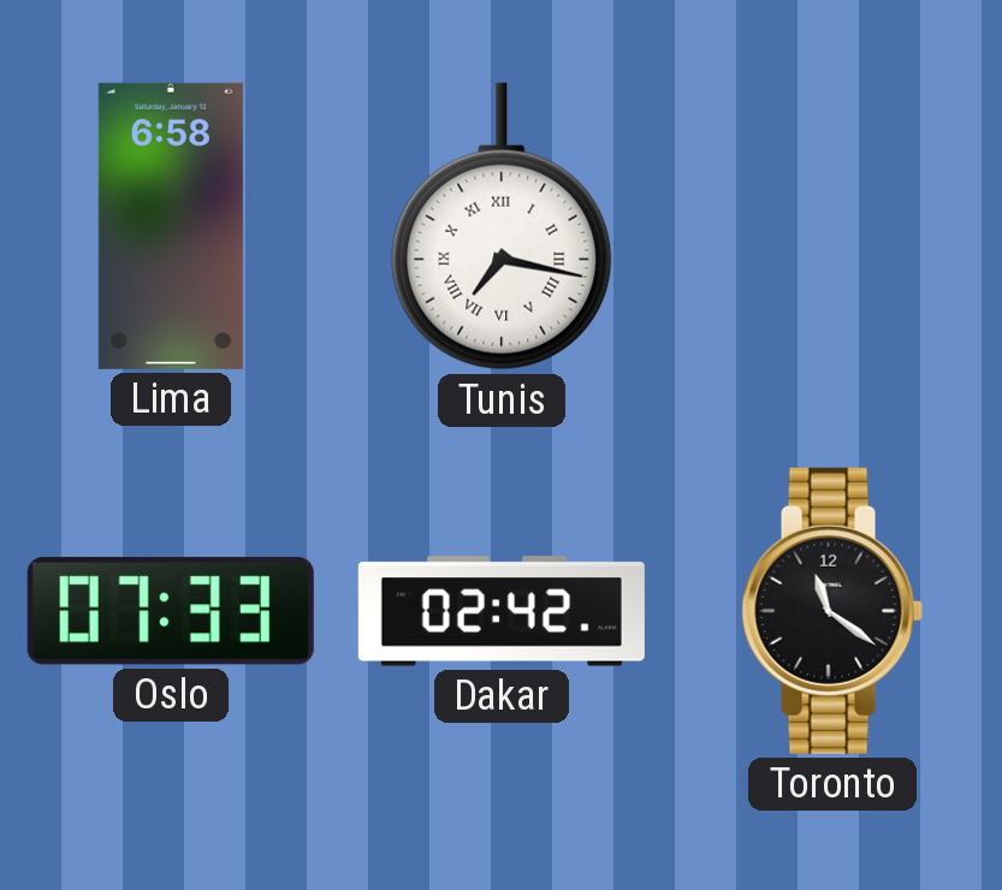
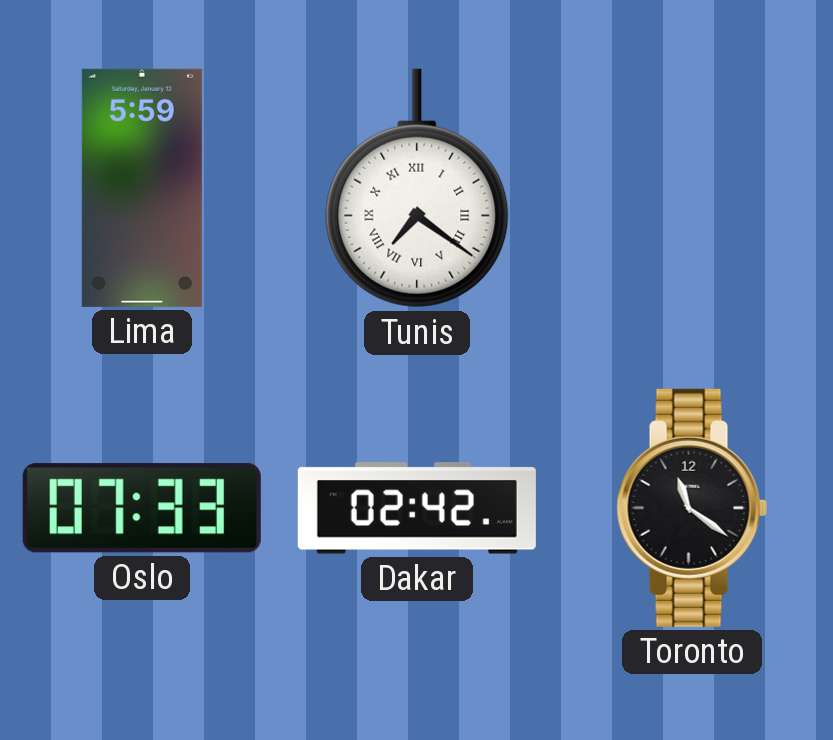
Lima: 6:58 -> 5:59 (142, 188)
Tunis: 7:17 -> 7:21 (417, 188)
